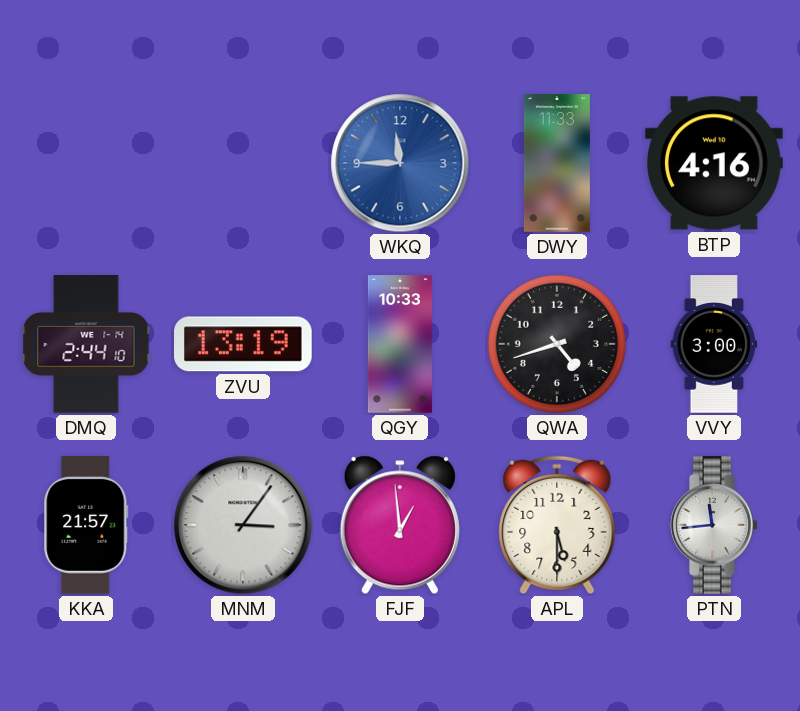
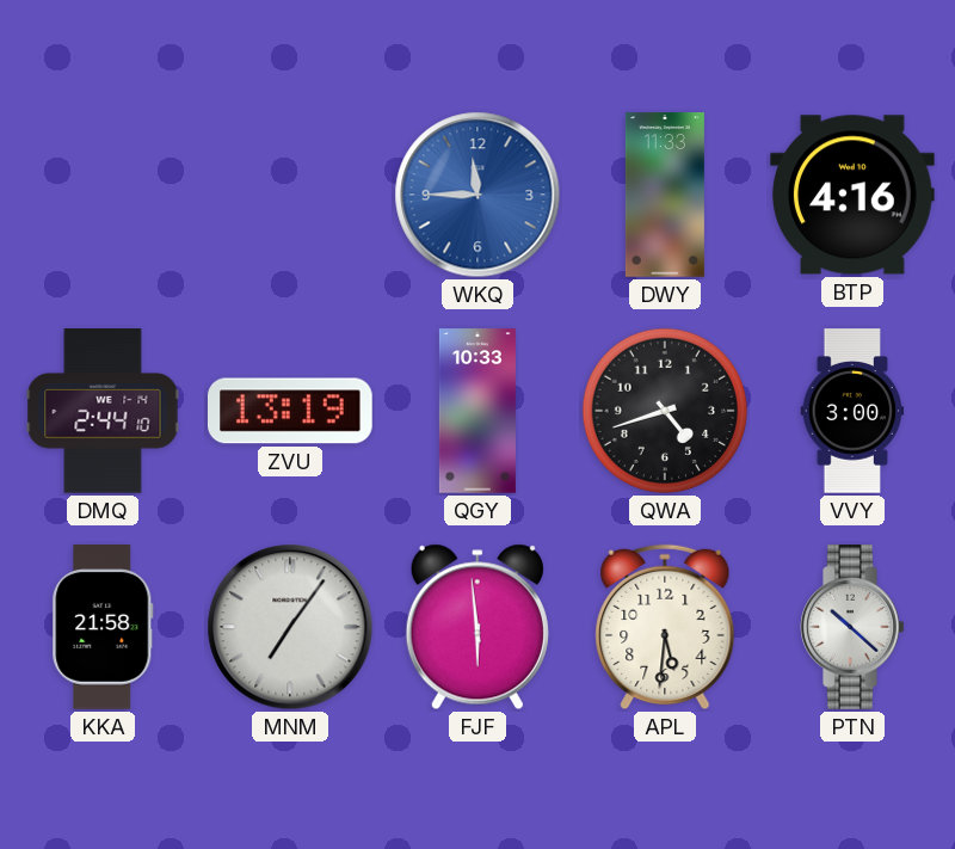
KKA: 21:57 -> 21:58 (103, 627)
MNM: 3:06 -> 7:06 (290, 627)
FJF: 12:59 -> 5:59 (478, 627)
APL: 5:30 -> 5:31 (665, 627)
PTN: 11:44 -> 10:22 (852, 627)
